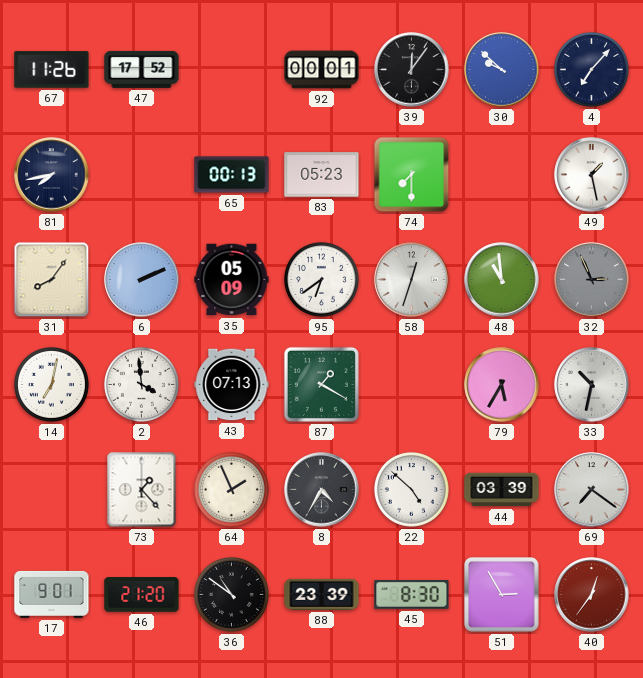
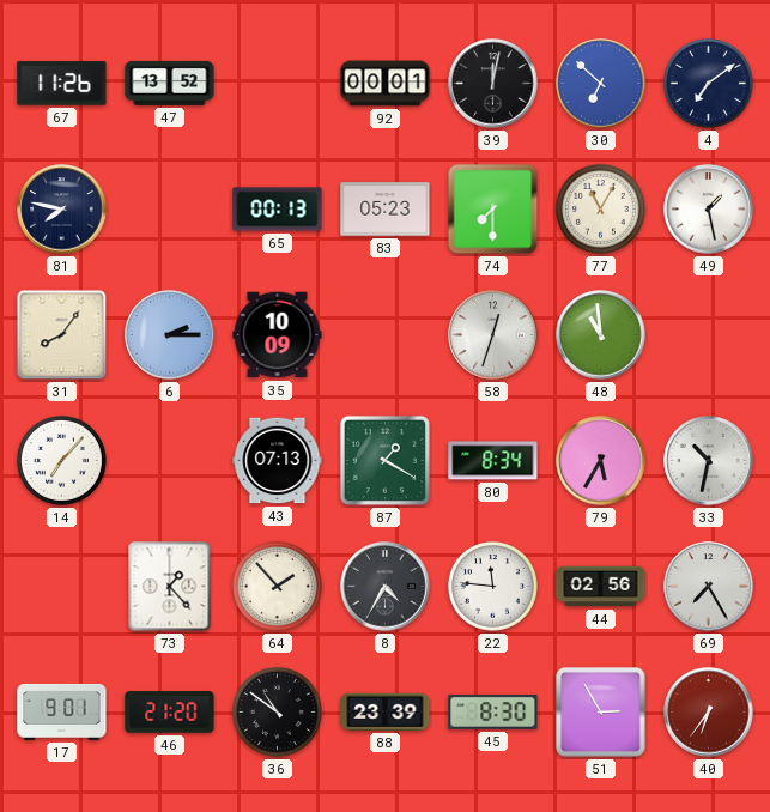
47: 17:52 -> 13:52 (170, 83)
39: 12:06 -> 12:02 (493, 84)
30: 9:52 -> 6:52 (601, 84)
4: 7:07 -> 7:09 (708, 83)
81: 7:43 -> 7:47 (62, 210)
77: none -> 11:05 (600, 208)
6: 2:11 -> 2:15 (170, 335)
35: 05:09 -> 10:09 (278, 335)
95: 6:39 -> none (321, 279)
32: 2:56 -> none (592, 280)
14: 7:02 -> 7:07 (61, 460)
2: 3:59 -> none (141, 384)
80: none -> 8:34 (493, 461)
64: 1:56 -> 1:53 (277, 586)
22: 4:52 -> 11:46 (492, 586)
44: 03:39 -> 02:56 (601, 587)
69: 7:21 -> 7:25 (709, 587)
40: 12:36 -> 6:36 (709, 713)
